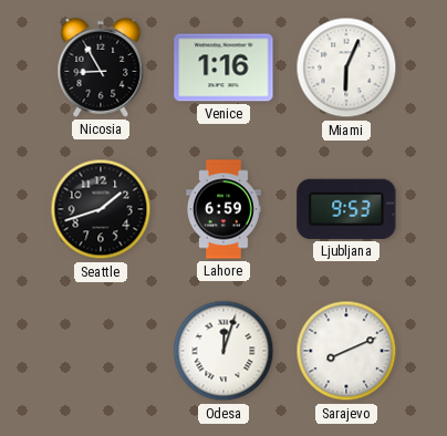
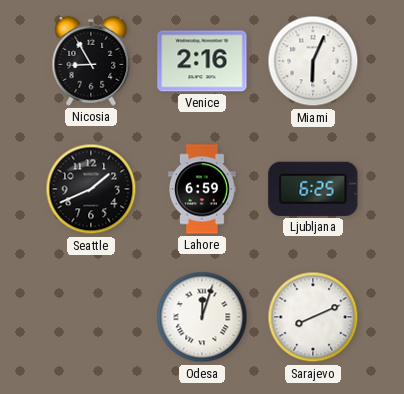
Venice: 1:16 -> 2:16 (202, 61)
Seattle: 1:42 -> 1:41 (91, 189)
Ljubljana: 9:53 -> 6:25 (313, 189)
